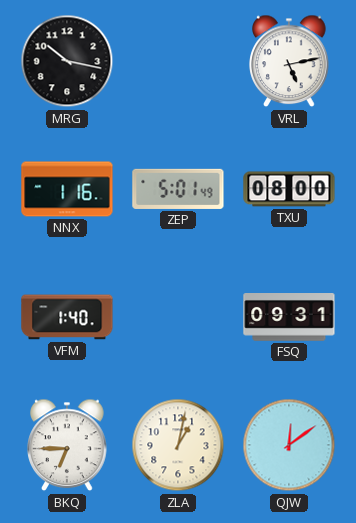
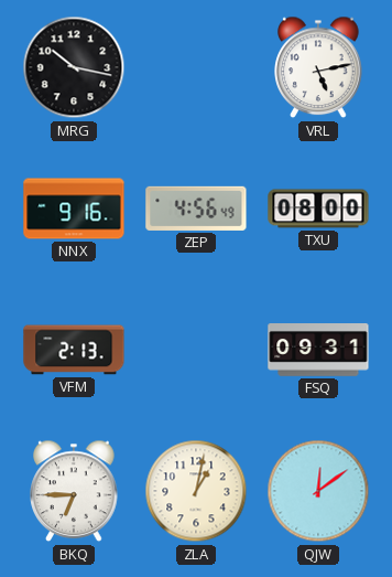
NNX: 1:16 -> 9:16 (74, 209)
ZEP: 5:01 -> 4:56 (196, 209)
VFM: 1:40 -> 2:13 (74, 350)
